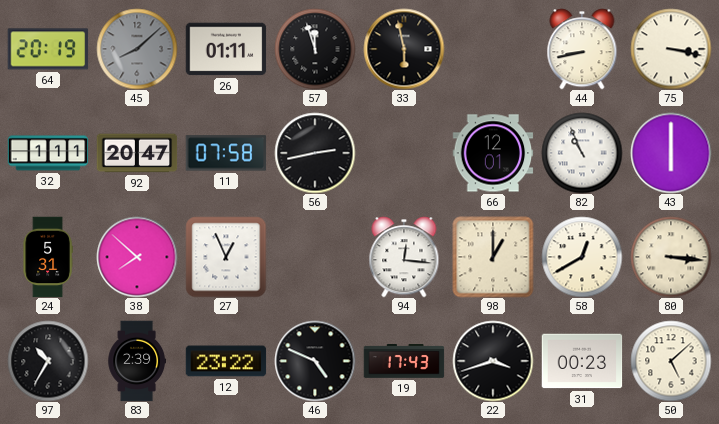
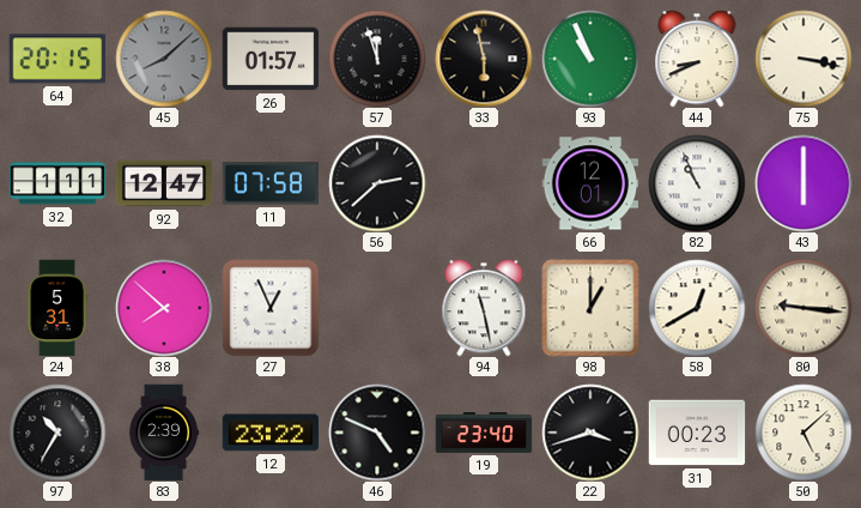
64: 20:19 -> 20:15 (57, 59)
26: 01:11 -> 01:57 (271, 59)
93: none -> 10:56 (590, 59)
44: 8:43 -> 8:41 (697, 59)
92: 20:47 -> 12:47 (164, 183)
56: 2:43 -> 2:38 (377, 183)
94: 12:16 -> 11:28 (484, 308)
80: 3:16 -> 9:16 (804, 308)
19: 17:43 -> 23:40 (484, 434)
